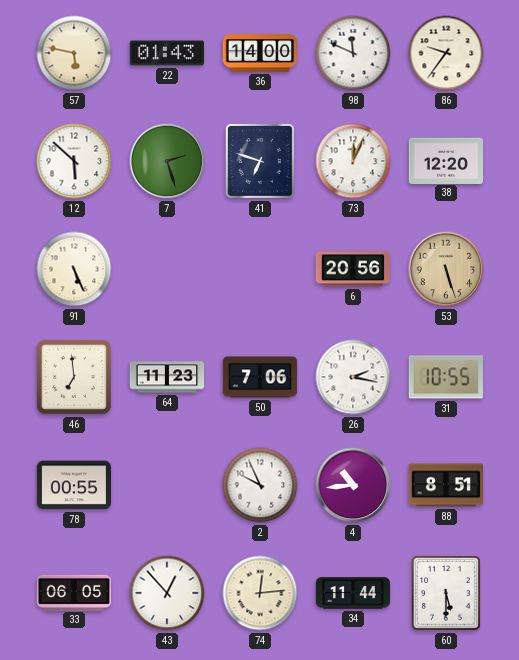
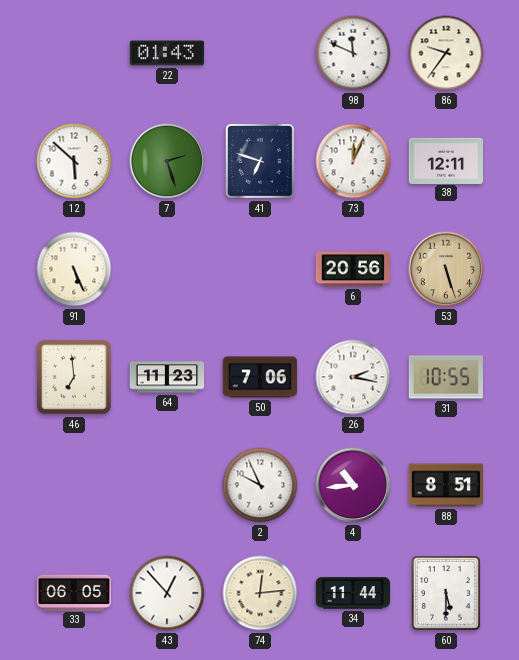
57: 5:47 -> none (74, 53)
36: 14:00 -> none (259, 53)
38: 12:20 -> 12:11 (445, 160)
78: 00:55 -> none (73, 485)
